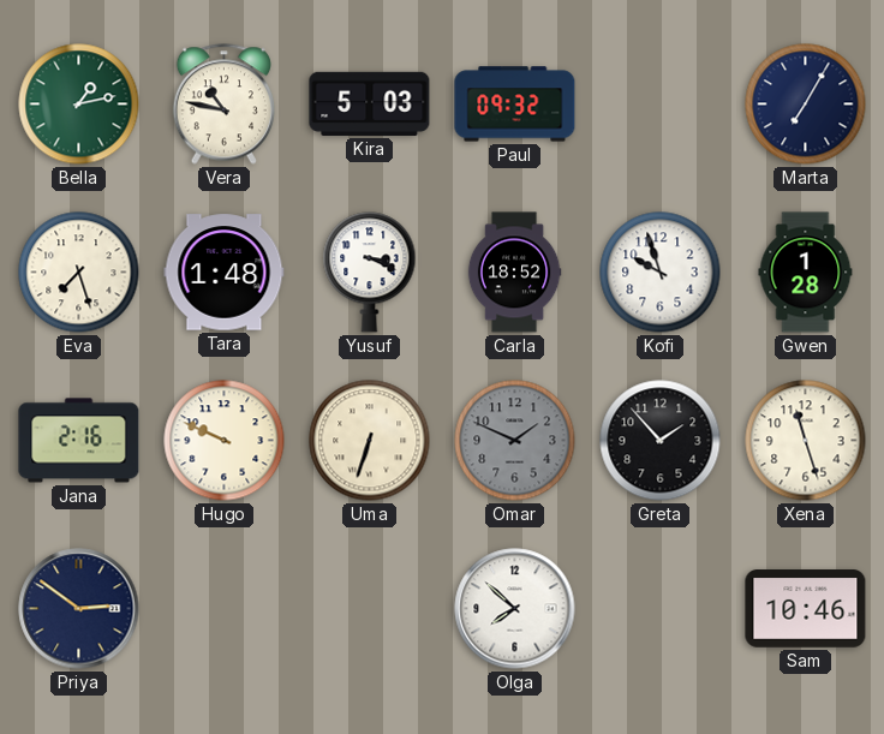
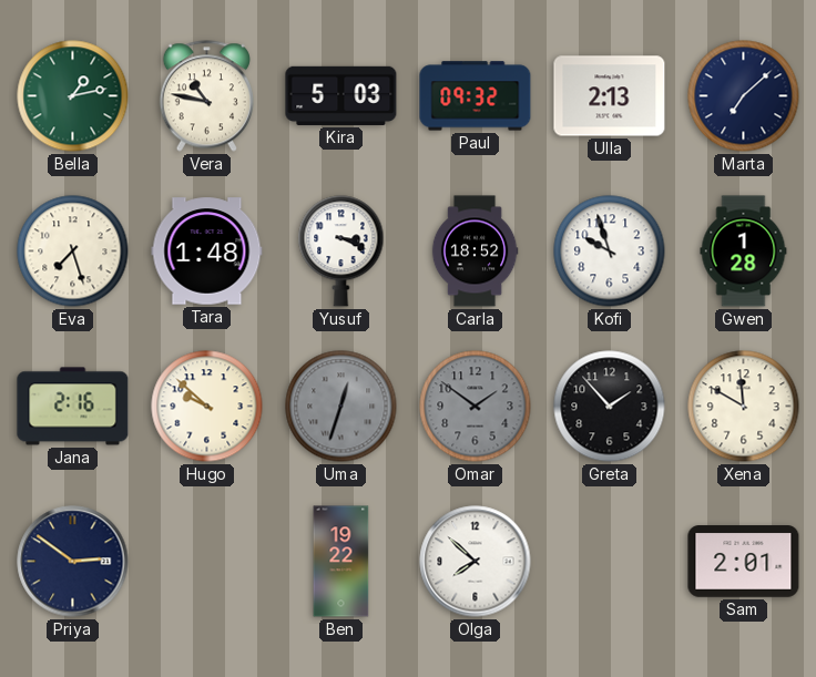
Ulla: none -> 2:13 (610, 96)
Marta: 7:05 -> 7:08 (744, 96)
Hugo: 9:49 -> 9:52 (207, 407)
Uma: 6:33 -> 12:33 (341, 407)
Uma dial: cream -> grey (341, 407)
Omar: 1:49 -> 1:51 (476, 407)
Xena: 11:27 -> 11:50 (744, 407)
Ben: none -> 19:22 (341, 562)
Sam: 10:46 -> 2:01 (744, 562)
